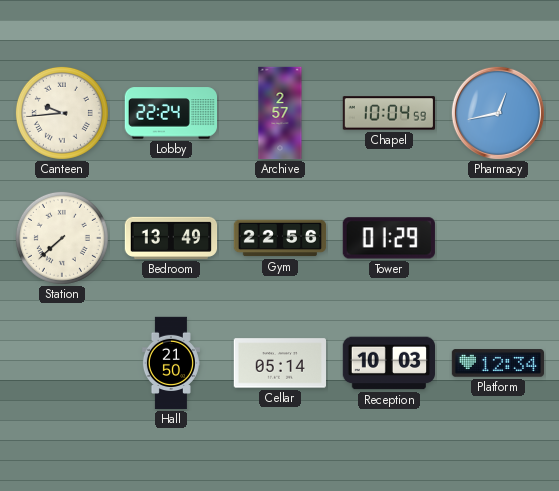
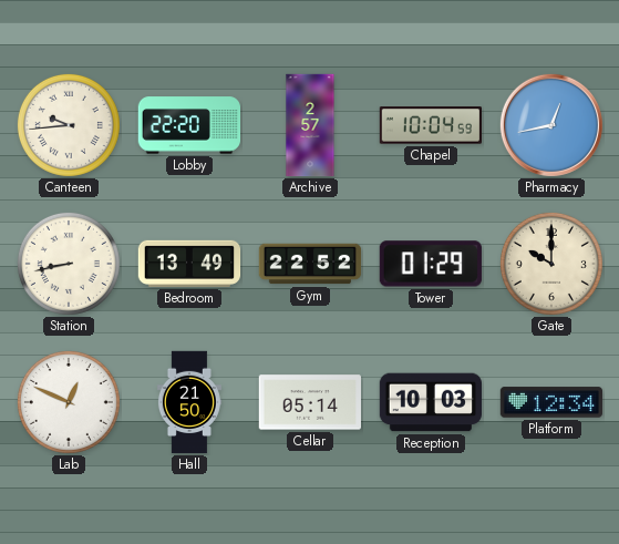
Lobby: 22:24 -> 22:20 (188, 125)
Station: 7:38 -> 8:43 (69, 264)
Gym: 22:56 -> 22:52 (310, 264)
Gate: none -> 10:00 (551, 264)
Lab: none -> 12:49 (69, 402)
